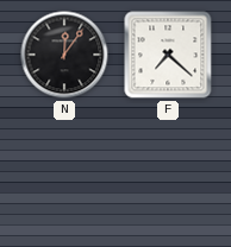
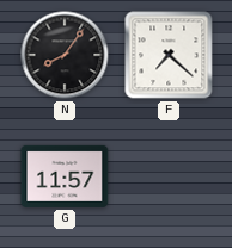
N: 12:06 -> 8:06 (65, 55)
G: none -> 11:57 (65, 176)
